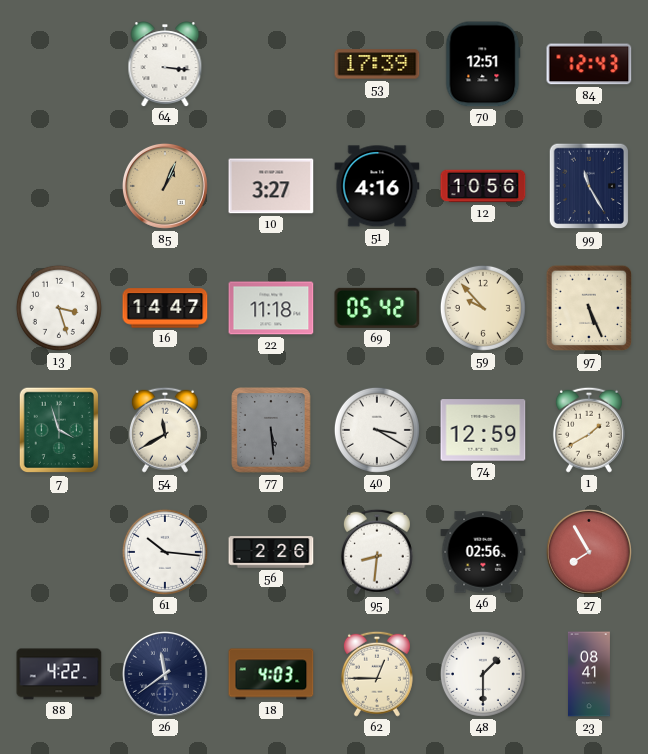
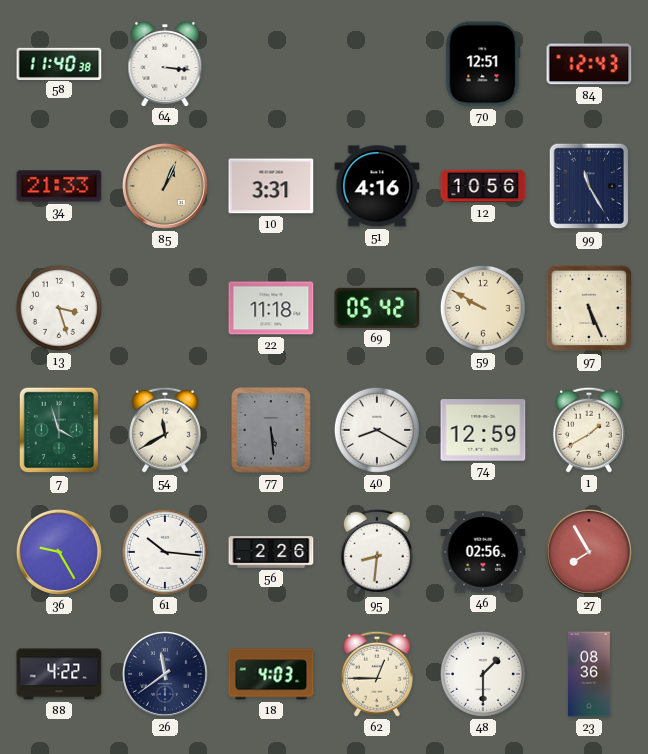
58: none -> 11:40 (59, 63)
53: 17:39 -> none (377, 64)
34: none -> 21:33 (59, 186)
10: 3:27 -> 3:31 (271, 186)
16: 14:47 -> none (165, 308)
59: 9:53 -> 9:50 (483, 308)
40: 3:20 -> 8:20 (377, 430)
36: none -> 9:25 (59, 552)
23: 08:41 -> 08:36 (589, 674)
